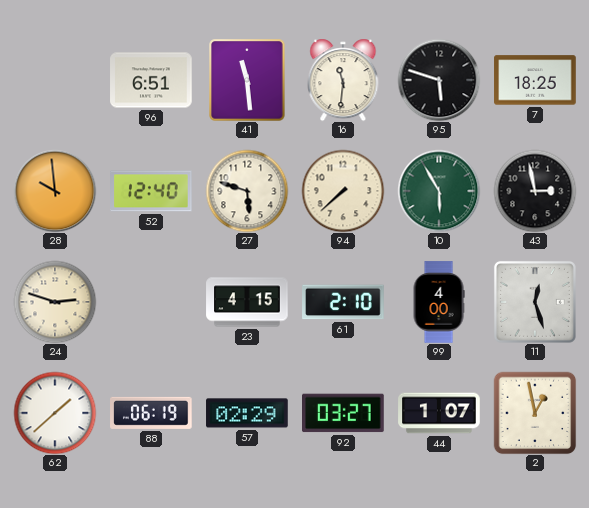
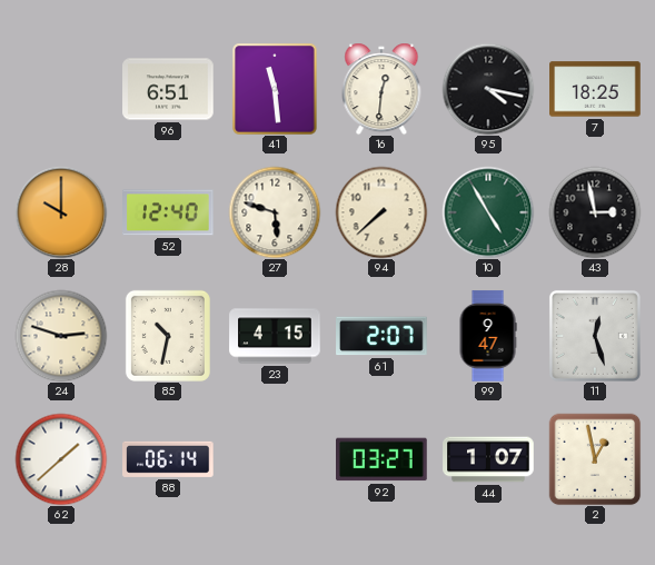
16: 11:31 -> 12:31 (381, 89)
95: 5:48 -> 4:17 (488, 89)
28: 9:59 -> 10:00 (61, 212)
10: 5:55 -> 4:55 (488, 212)
85: none -> 10:32 (168, 336)
61: 2:10 -> 2:07 (381, 336)
99: 4:00 -> 9:47 (488, 336)
88: 06:19 -> 06:14 (168, 459)
57: 02:29 -> none (247, 413)
